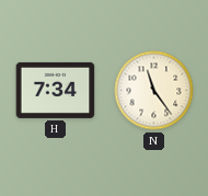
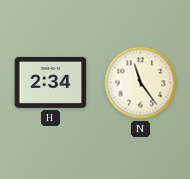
H: 7:34 -> 2:34 (51, 82)
